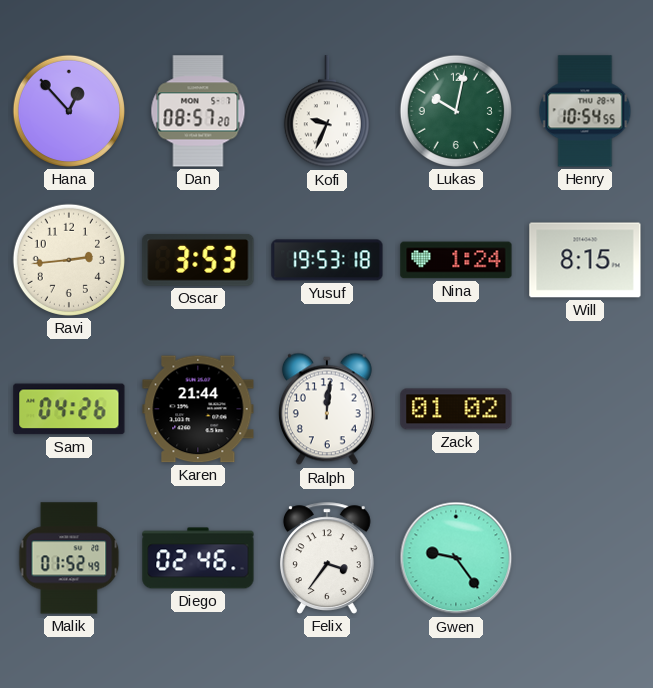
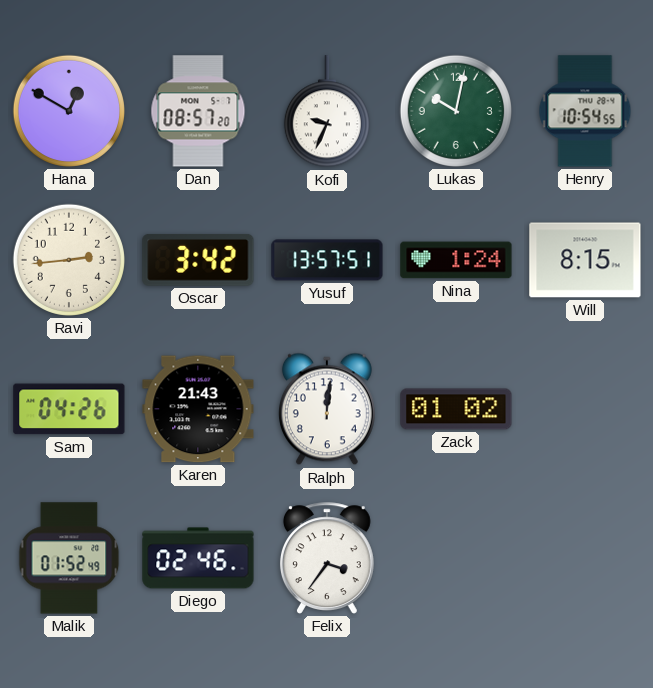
Hana: 12:53 -> 12:50 (69, 111)
Oscar: 3:53 -> 3:42 (198, 260)
Yusuf: 19:53 -> 13:57 (327, 260)
Karen: 21:44 -> 21:43 (198, 409)
Gwen: 9:24 -> none (456, 558)
